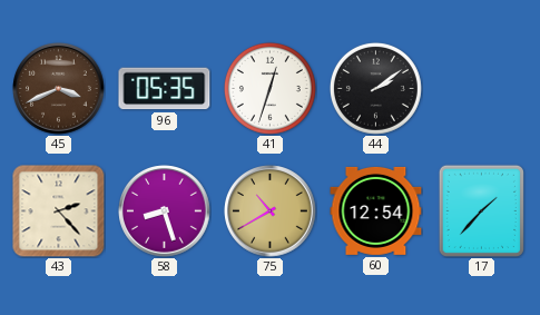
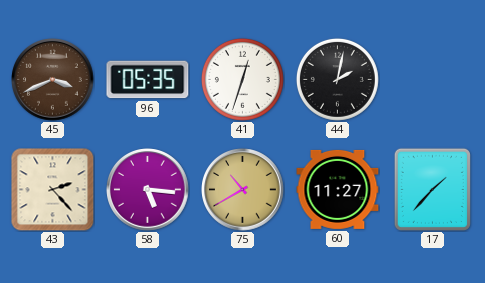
44: 2:09 -> 2:02 (337, 79)
58: 8:27 -> 5:16 (148, 190)
60: 12:54 -> 11:27 (338, 189)
